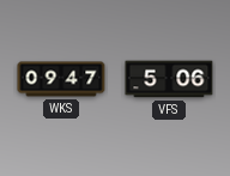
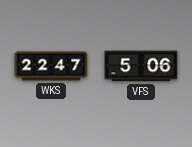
WKS: 09:47 -> 22:47 (51, 66)
